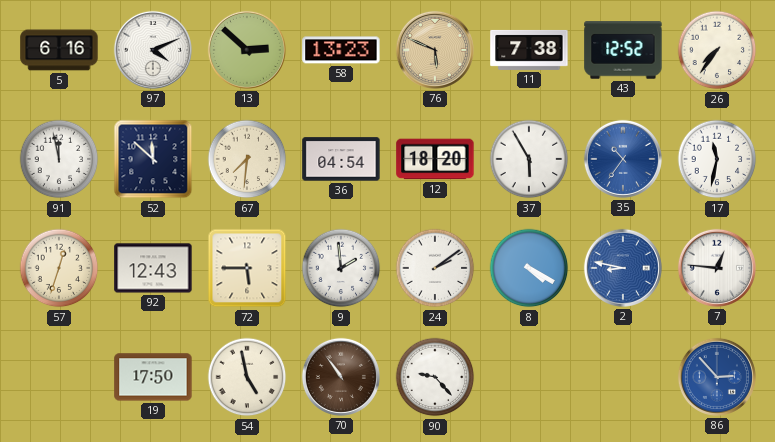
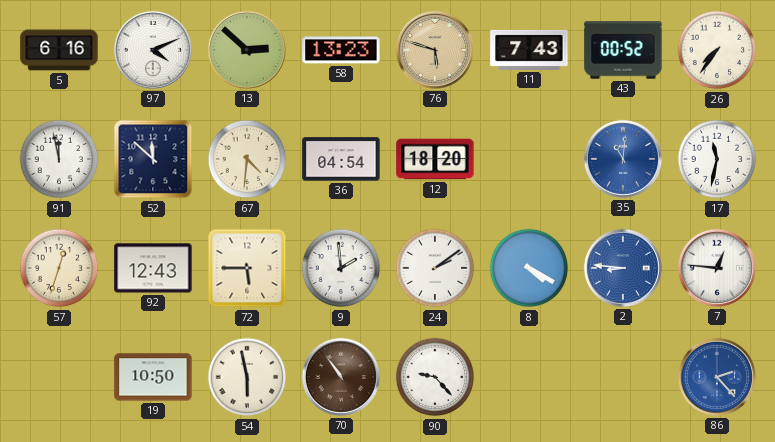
76: 5:49 -> 5:48 (435, 50)
11: 7:38 -> 7:43 (529, 50)
43: 12:52 -> 00:52 (623, 50)
67: 7:31 -> 4:31 (247, 159)
37: 5:55 -> none (529, 159)
35: 10:36 -> 11:01 (623, 159)
2: 8:47 -> 8:46 (623, 268)
19: 17:50 -> 10:50 (153, 377)
54: 4:58 -> 5:58 (247, 377)
86: 2:53 -> 2:23 (717, 377)
